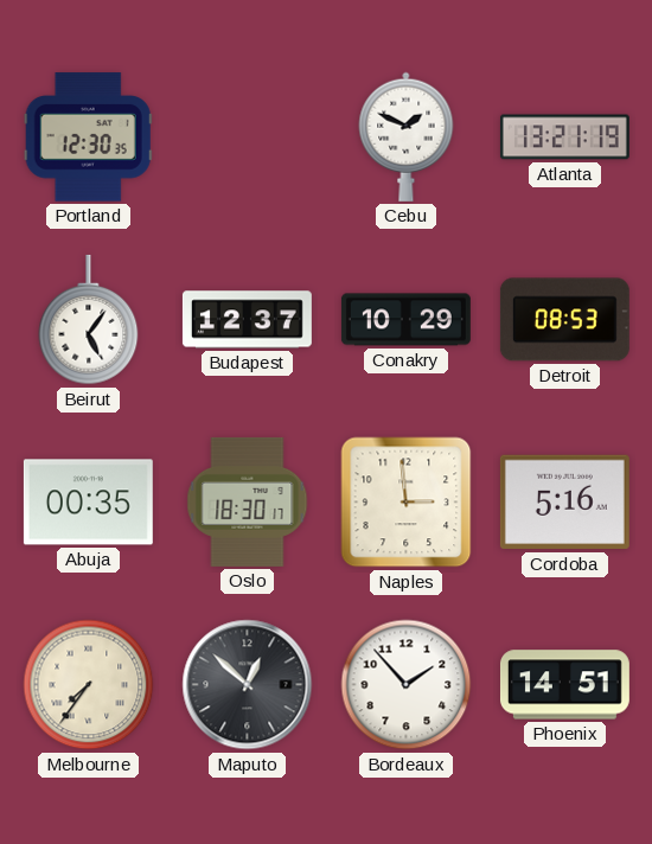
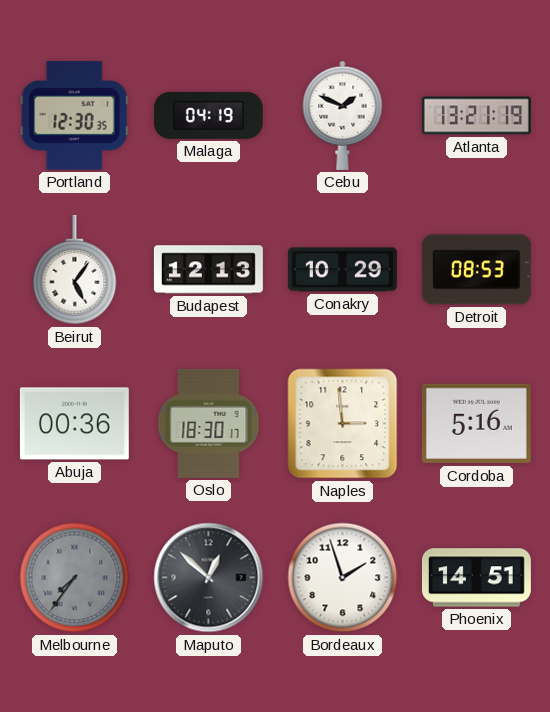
Malaga: none -> 04:19 (208, 115)
Budapest: 12:37 -> 12:13 (208, 270)
Abuja: 00:35 -> 00:36 (74, 424)
Melbourne dial: cream -> grey (75, 578)
Bordeaux: 1:53 -> 1:57 (343, 578)
